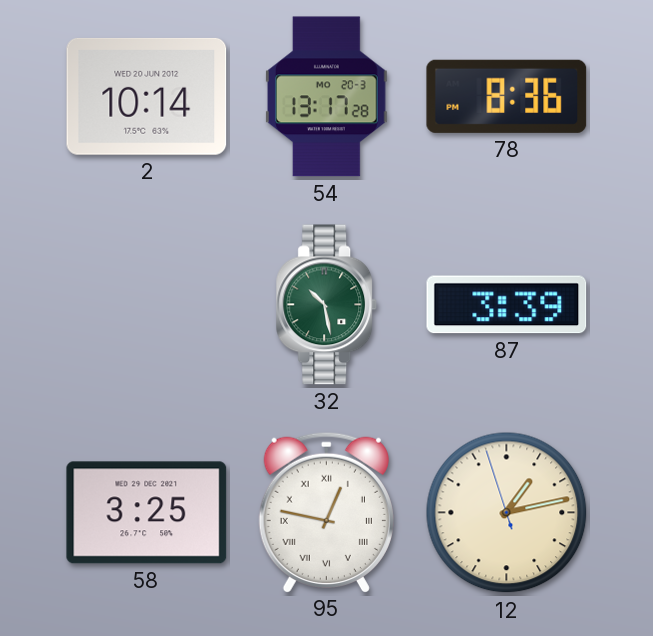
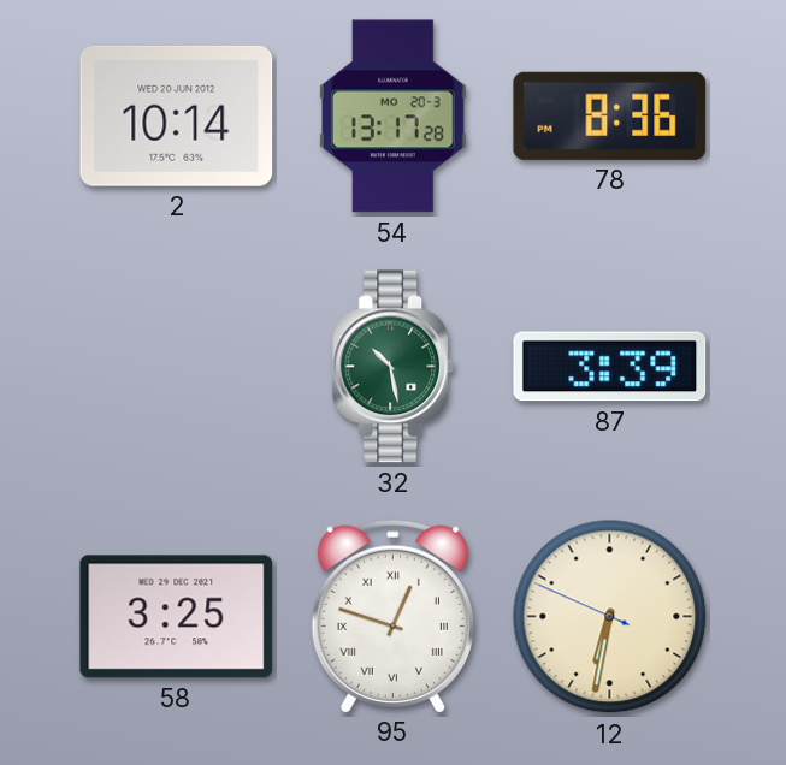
95: 12:47 -> 12:48 (392, 616)
12: 1:12 -> 6:31 (610, 617)
